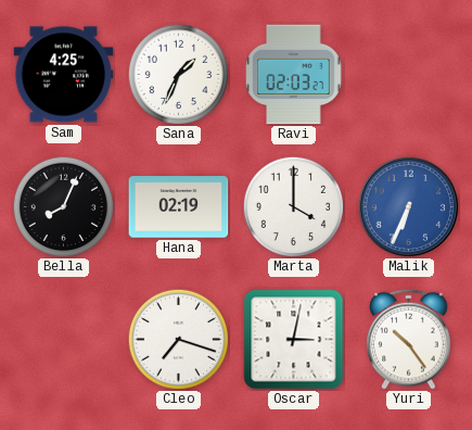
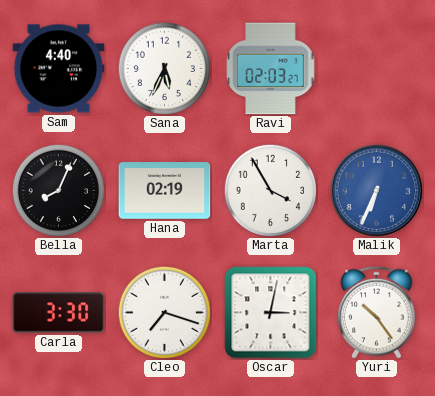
Sam: 4:25 -> 4:40 (59, 69)
Sana: 1:34 -> 5:34 (164, 68)
Marta: 4:00 -> 3:55 (270, 190)
Carla: none -> 3:30 (59, 313)
